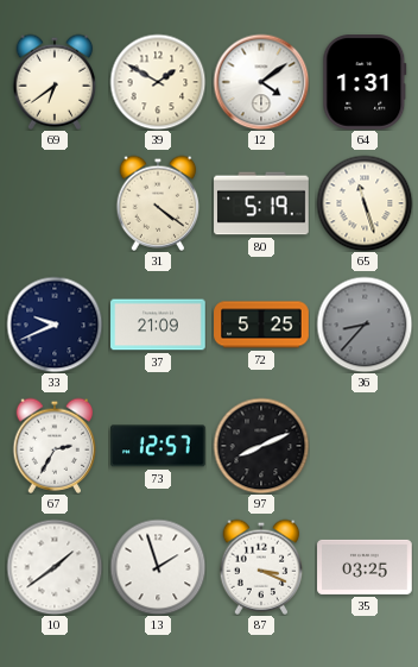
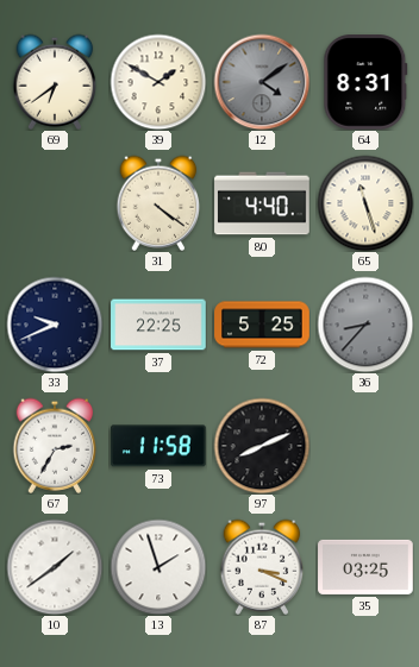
12 dial: white -> grey (262, 82)
64: 1:31 -> 8:31 (365, 83)
80: 5:19 -> 4:40 (262, 203)
37: 21:09 -> 22:25 (158, 325)
73: 12:57 -> 11:58 (160, 446)
